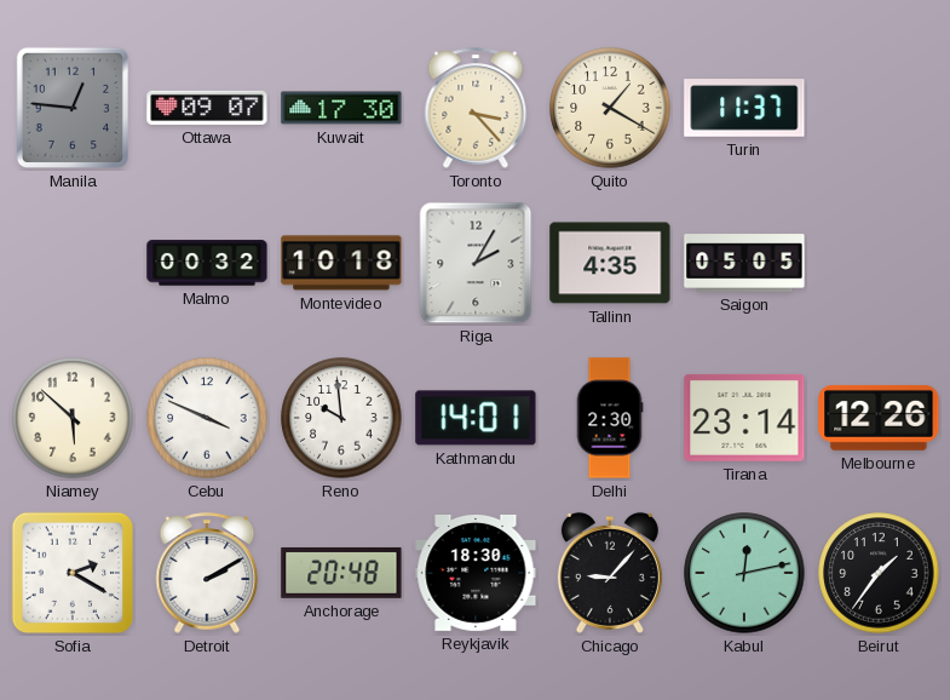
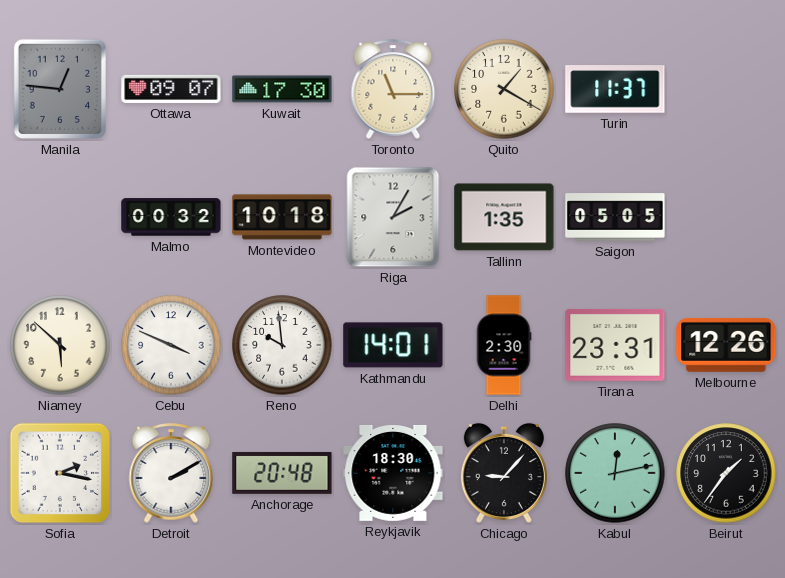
Toronto: 3:23 -> 11:15 (393, 89)
Tallinn: 4:35 -> 1:35 (504, 217)
Tirana: 23:14 -> 23:31 (615, 345)
Sofia: 2:20 -> 2:17 (60, 473)
